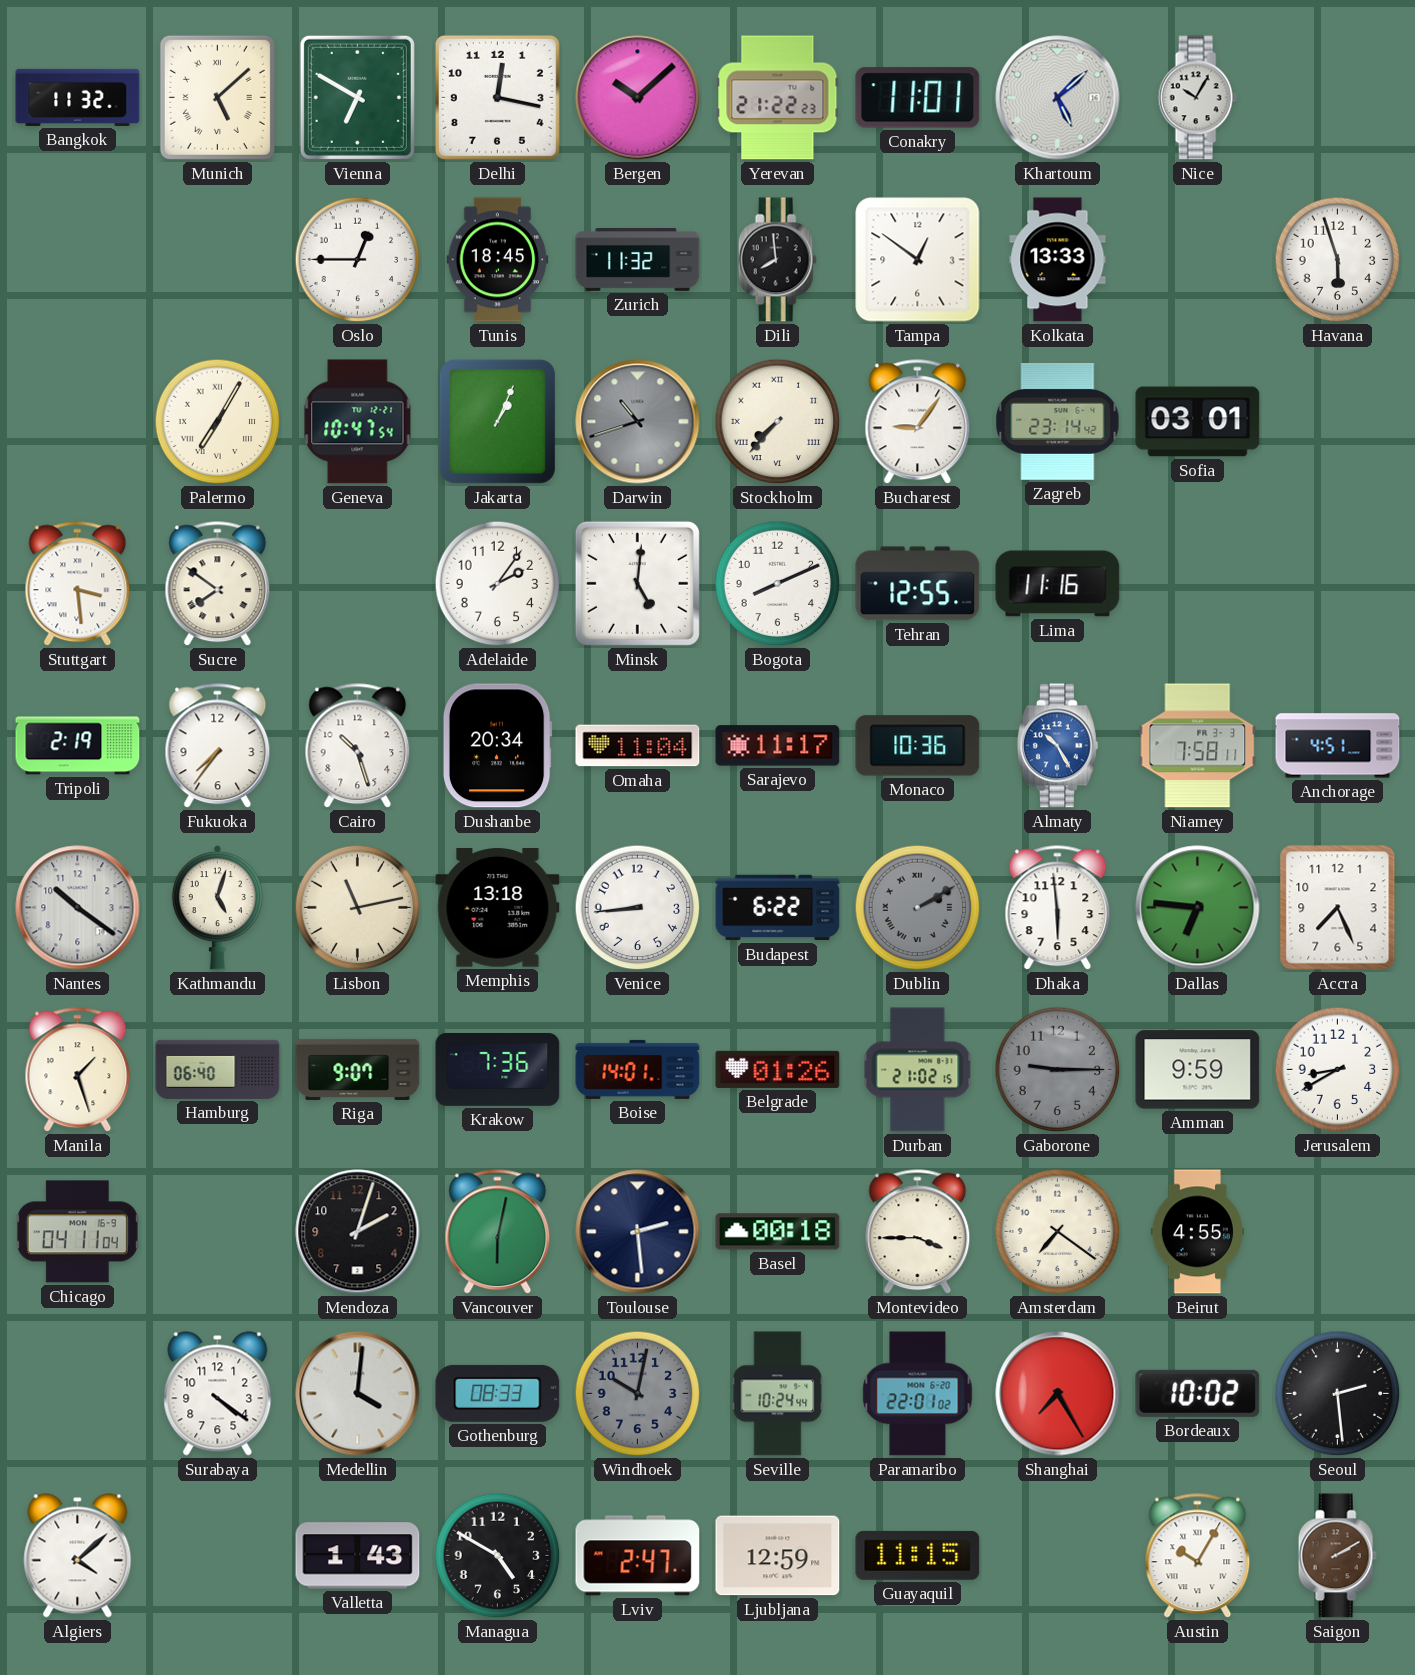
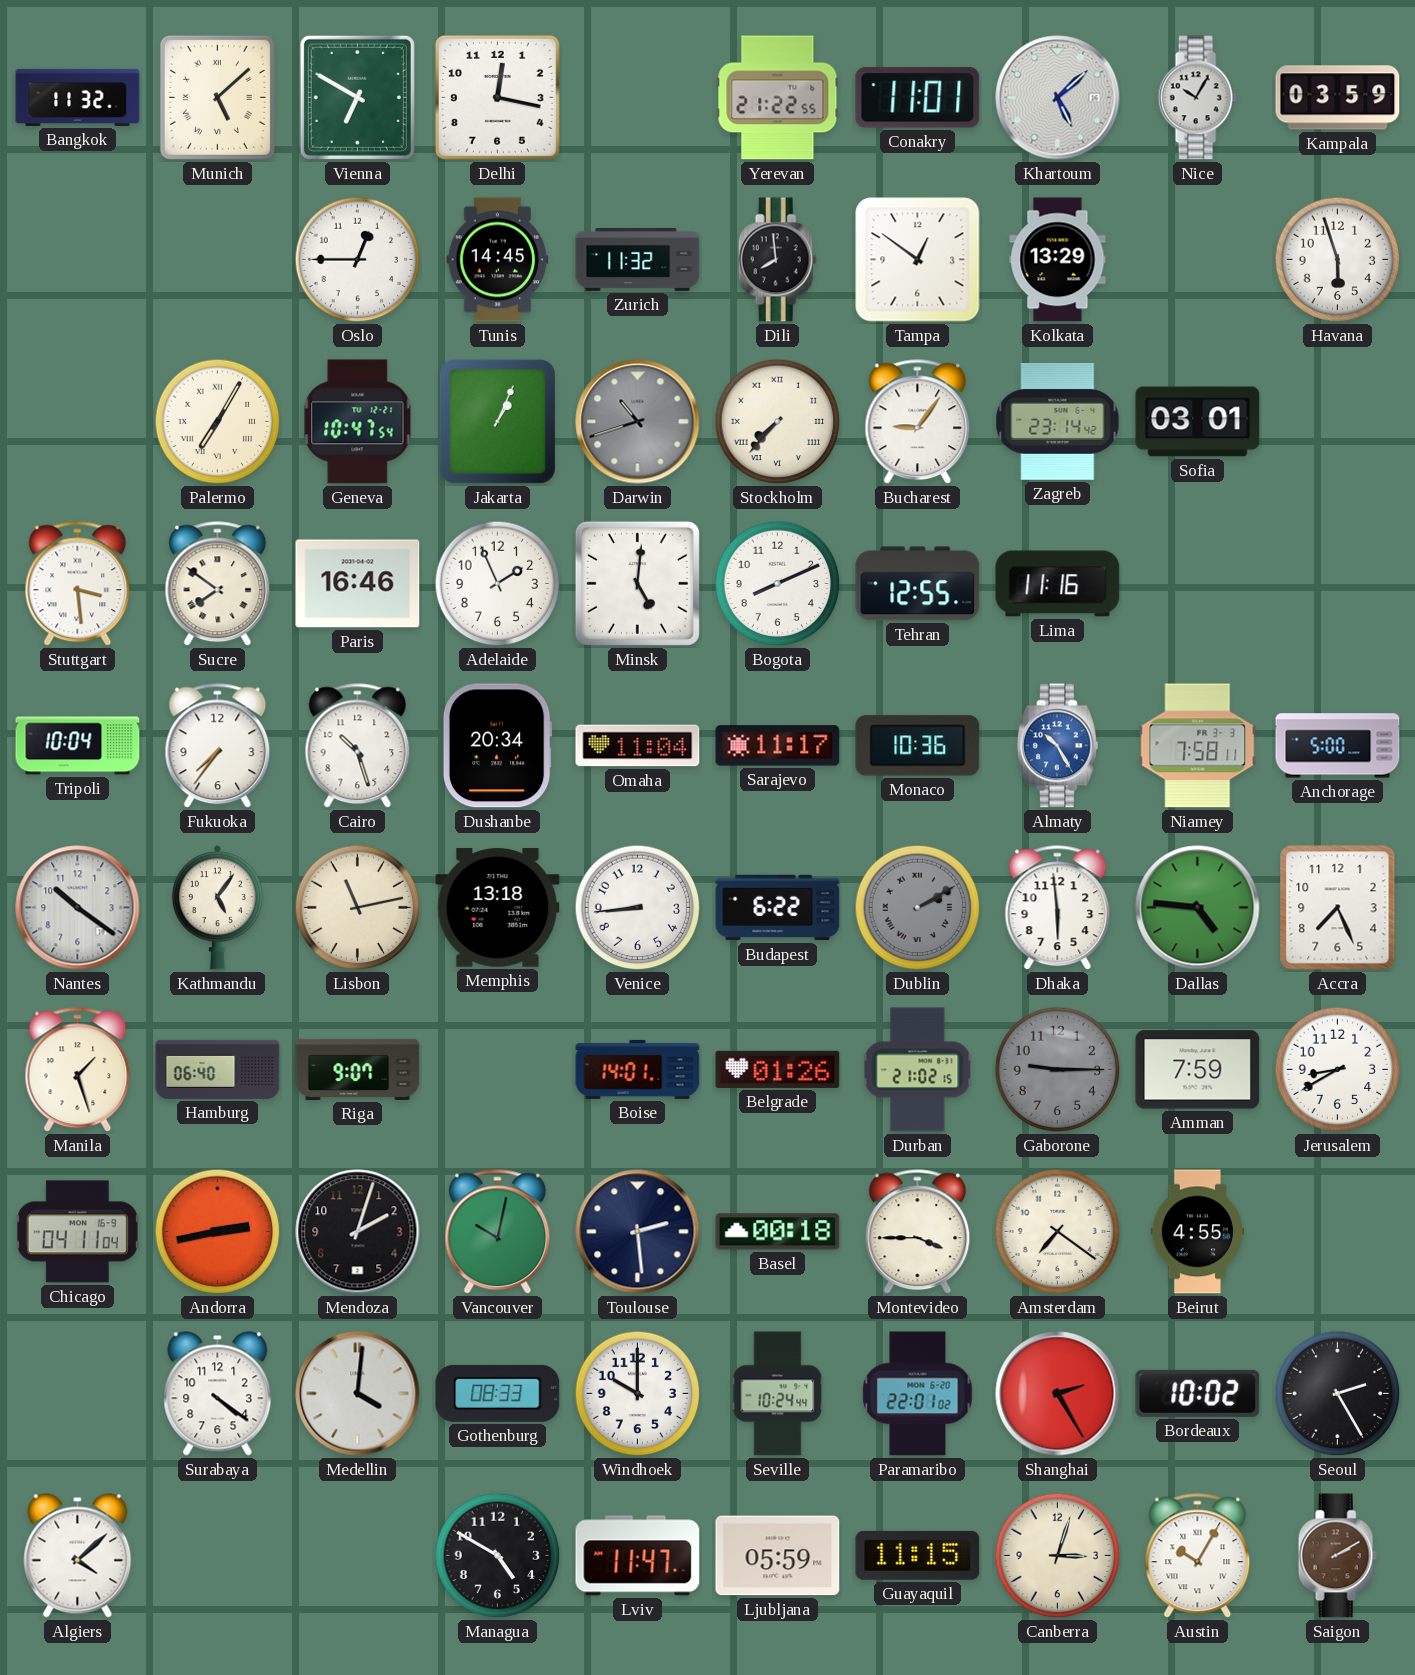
Bergen: 10:08 -> none (638, 98)
Yerevan: 21:22:23 -> 21:22:55 (778, 98)
Kampala: none -> 03:59 (1338, 98)
Tunis: 18:45 -> 14:45 (498, 260)
Kolkata: 13:33 -> 13:29 (1058, 260)
Paris: none -> 16:46 (358, 584)
Adelaide: 2:06 -> 1:56 (498, 584)
Tripoli: 2:19 -> 10:04 (78, 746)
Anchorage: 4:51 -> 5:00 (1338, 746)
Kathmandu: 5:03 -> 5:06 (217, 908)
Dallas: 6:46 -> 4:46 (1198, 908)
Krakow: 7:36 -> none (498, 1069)
Amman: 9:59 -> 7:59 (1198, 1070)
Andorra: none -> 2:43 (218, 1232)
Vancouver: 6:02 -> 10:02 (498, 1232)
Windhoek: 10:02 -> 10:00 (638, 1394)
Windhoek dial: grey -> white (638, 1394)
Shanghai: 7:25 -> 2:25 (1058, 1394)
Seoul: 2:29 -> 2:25 (1338, 1394)
Valletta: 1:43 -> none (358, 1556)
Lviv: 2:47 -> 11:47 (638, 1556)
Ljubljana: 12:59 -> 05:59 (778, 1556)
Canberra: none -> 3:03 (1058, 1556)
